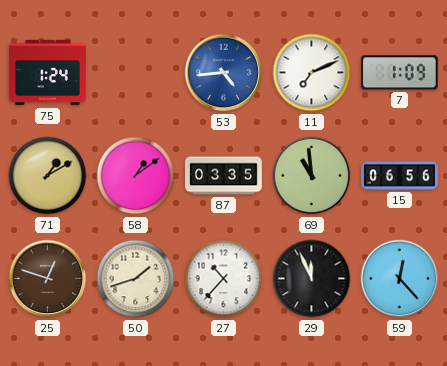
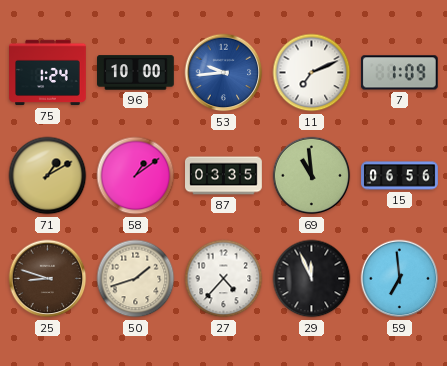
96: none -> 10:00 (136, 73)
53: 4:44 -> 9:44 (224, 73)
25: 12:48 -> 8:48 (48, 279)
27: 10:37 -> 4:37 (224, 279)
59: 12:23 -> 6:59 (400, 279)
